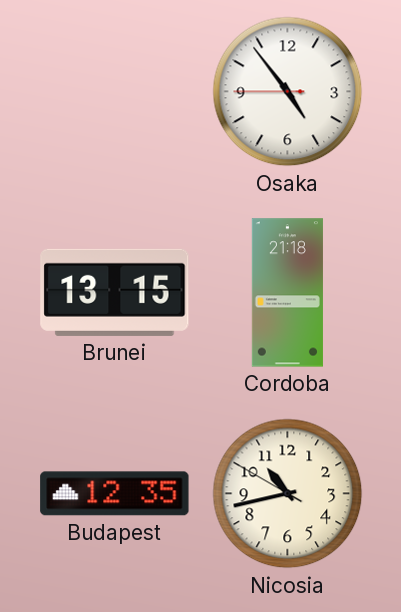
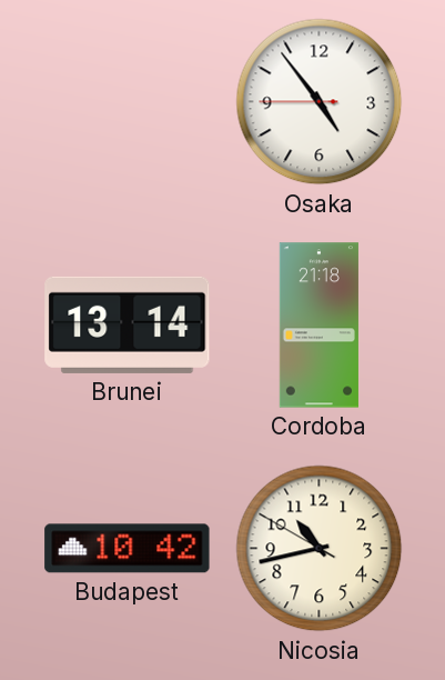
Brunei: 13:15 -> 13:14 (128, 324)
Budapest: 12:35 -> 10:42 (128, 549)
